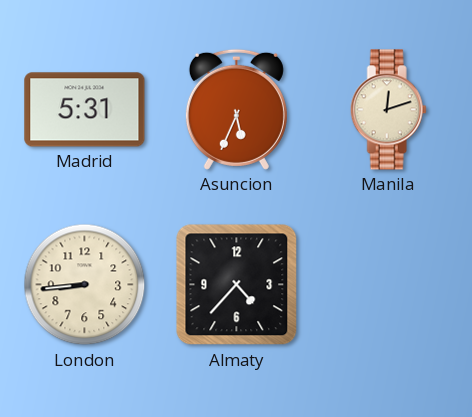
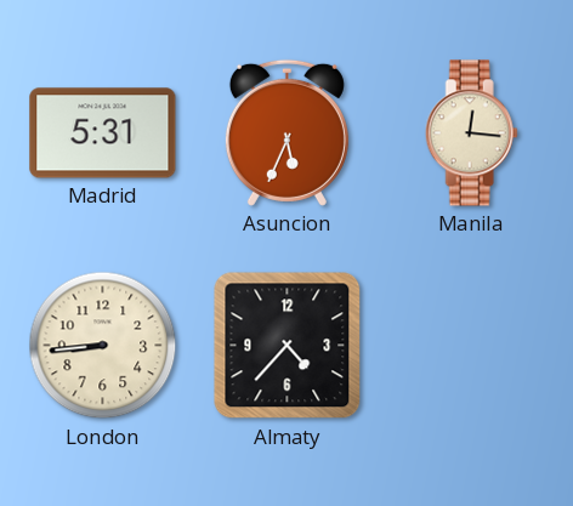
Manila: 12:12 -> 12:16 (471, 133)
